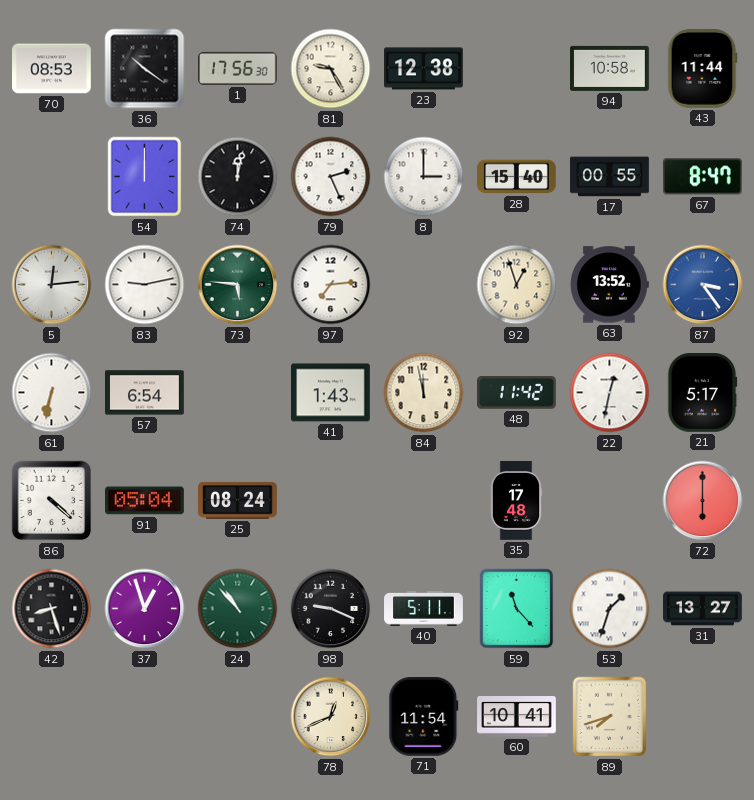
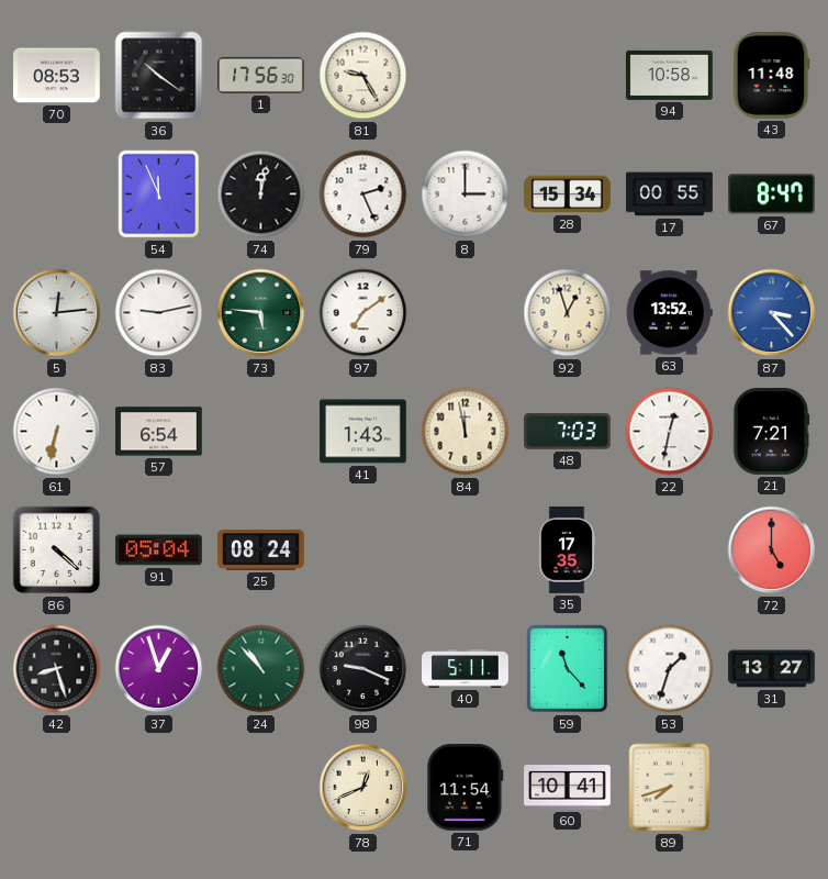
23: 12:38 -> none (424, 69)
43: 11:44 -> 11:48 (771, 76)
54: 12:00 -> 11:56 (159, 194)
28: 15:40 -> 15:34 (568, 194)
97: 7:14 -> 7:09 (363, 313)
87: 3:24 -> 3:23 (772, 313)
48: 11:42 -> 7:03 (568, 432)
21: 5:17 -> 7:21 (771, 432)
35: 17:48 -> 17:35 (567, 550)
72: 6:00 -> 5:00 (772, 550)
